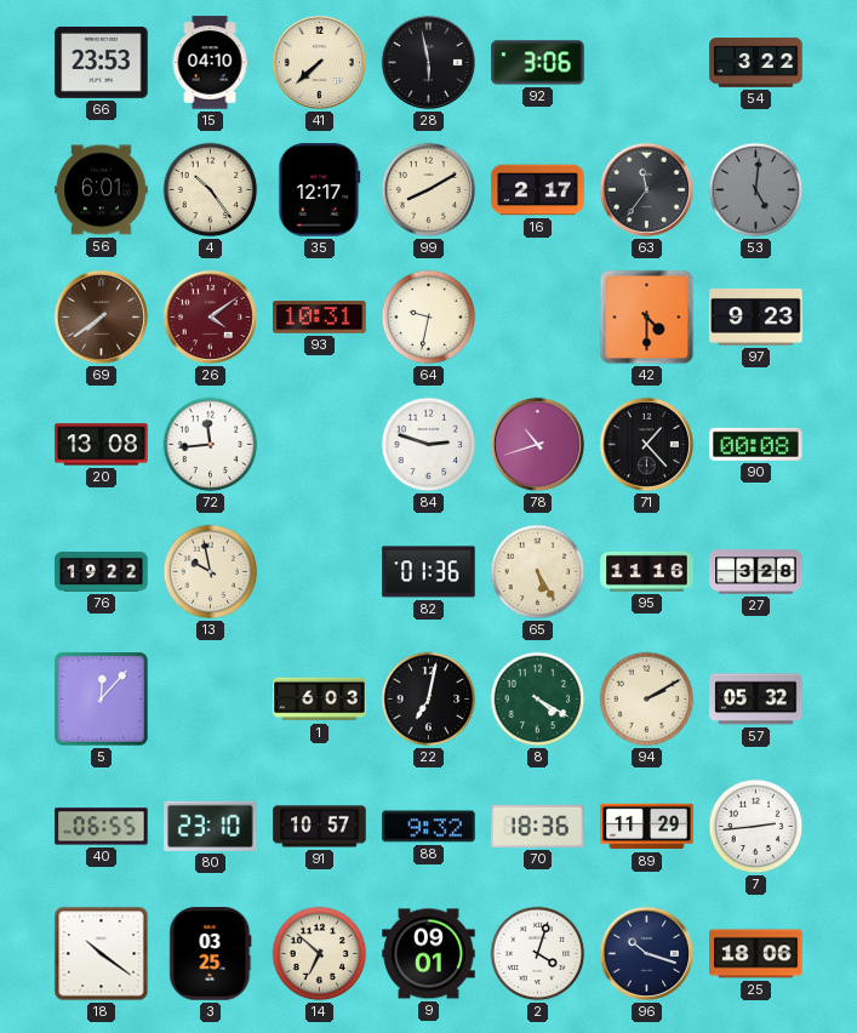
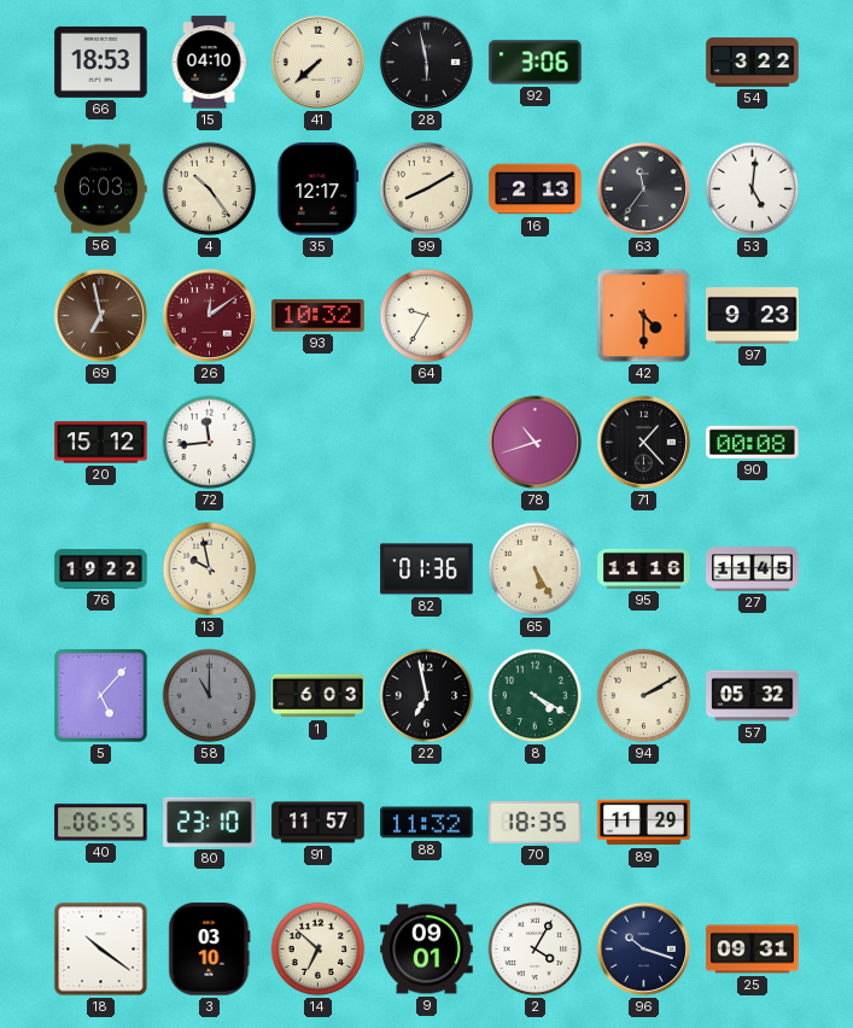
66: 23:53 -> 18:53 (101, 62)
56: 6:01 -> 6:03 (101, 189)
16: 2:17 -> 2:13 (536, 189)
53 dial: grey -> white (753, 189)
69: 7:39 -> 6:58 (100, 315)
26: 4:09 -> 12:09 (209, 315)
93: 10:31 -> 10:32 (319, 316)
64: 9:32 -> 9:35 (427, 316)
20: 13:08 -> 15:12 (101, 443)
84: 2:48 -> none (429, 445)
27: 3:28 -> 11:45 (753, 570)
5: 12:07 -> 5:07 (101, 696)
58: none -> 11:00 (210, 696)
22: 7:02 -> 6:58 (427, 696)
91: 10:57 -> 11:57 (319, 823)
88: 9:32 -> 11:32 (427, 823)
70: 18:36 -> 18:35 (536, 822)
7: 2:44 -> none (756, 827)
3: 03:25 -> 03:10 (210, 950)
2: 4:03 -> 4:05 (536, 950)
25: 18:06 -> 09:31 (753, 950)
